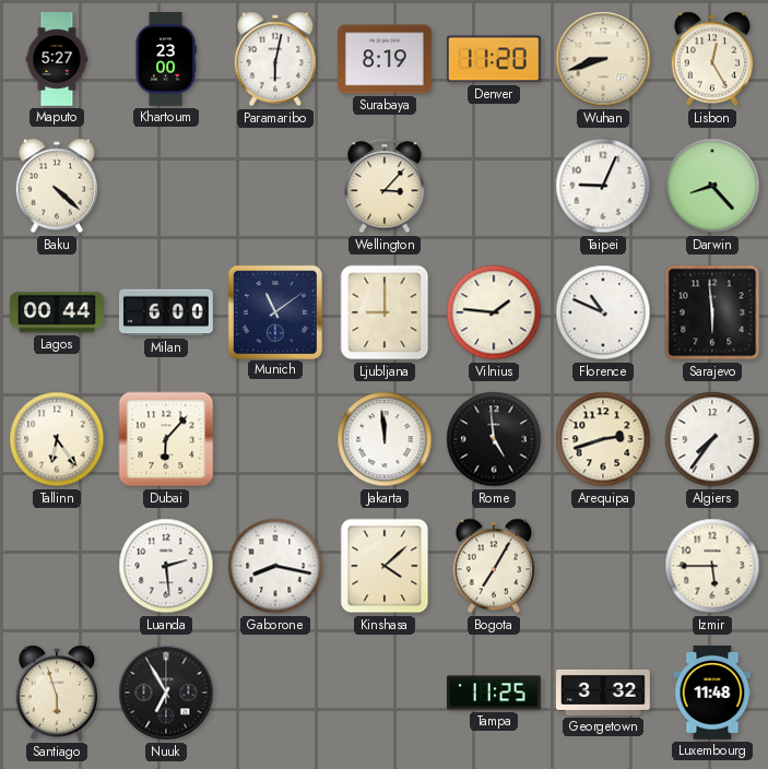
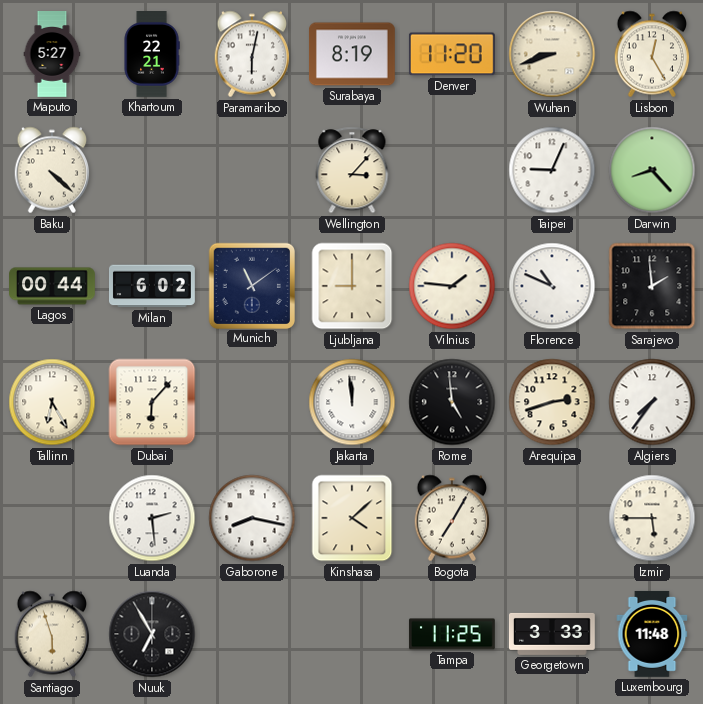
Khartoum: 23:00 -> 22:21 (152, 55)
Milan: 6:00 -> 6:02 (153, 286)
Sarajevo: 5:59 -> 1:59 (652, 286)
Tallinn: 6:24 -> 6:25 (52, 402)
Georgetown: 3:32 -> 3:33 (552, 634)
